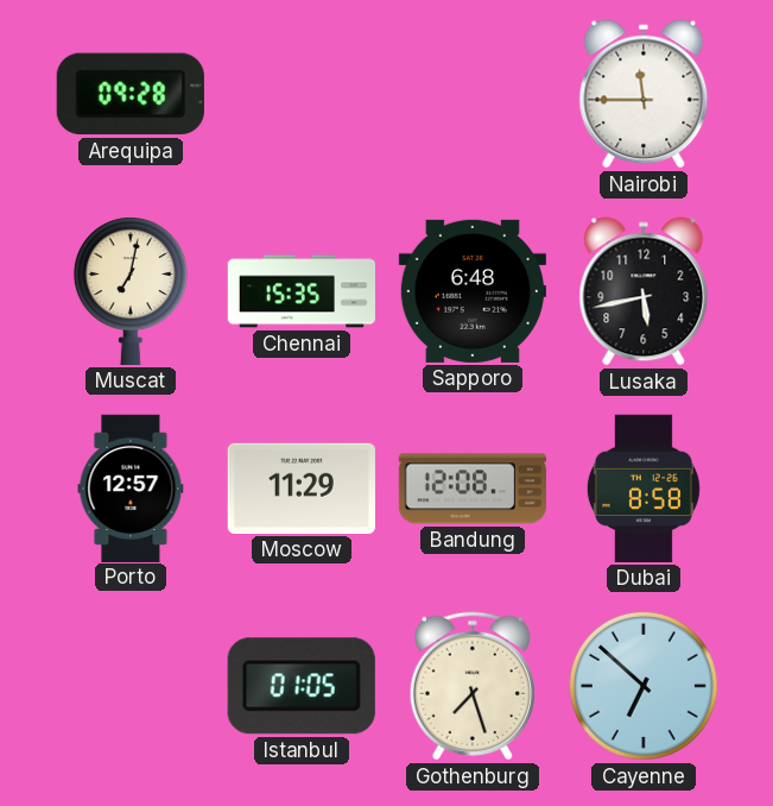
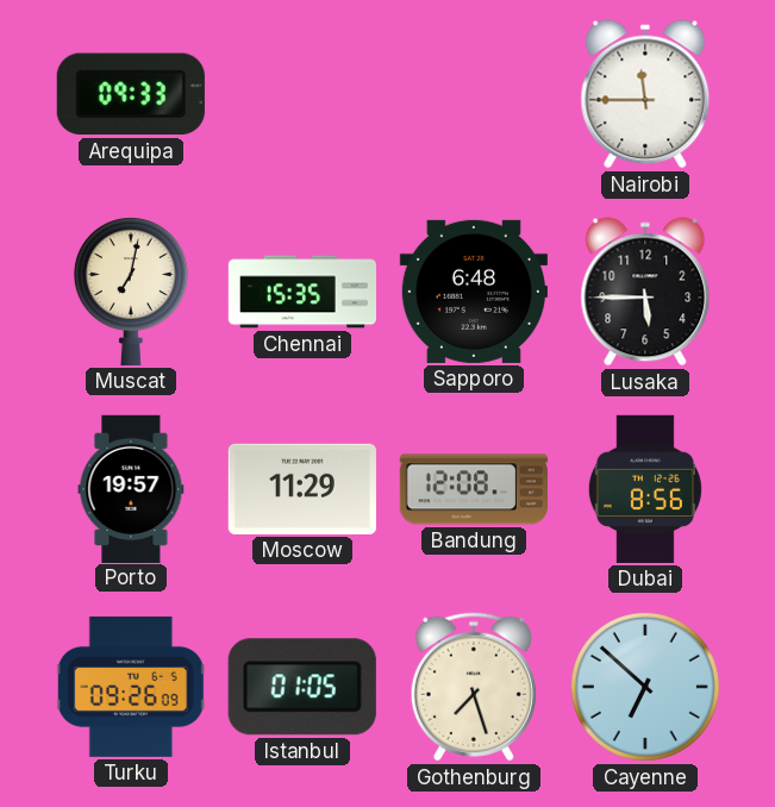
Arequipa: 09:28 -> 09:33 (131, 94)
Lusaka: 5:43 -> 5:45 (645, 292)
Porto: 12:57 -> 19:57 (131, 488)
Dubai: 8:58 -> 8:56 (645, 489)
Turku: none -> 09:26 (131, 687)
